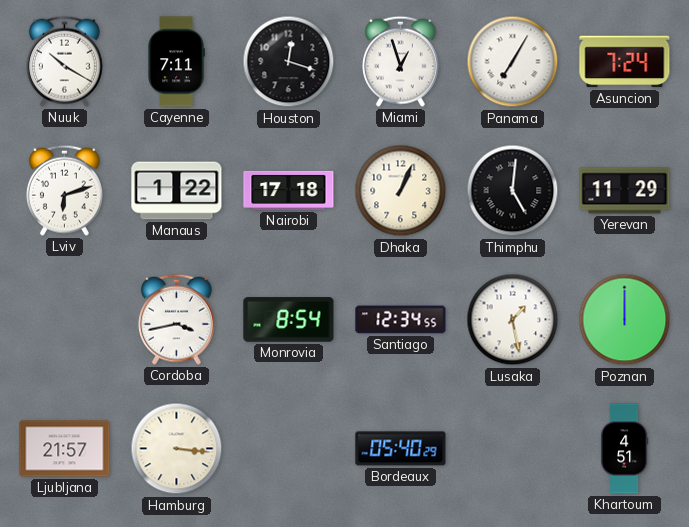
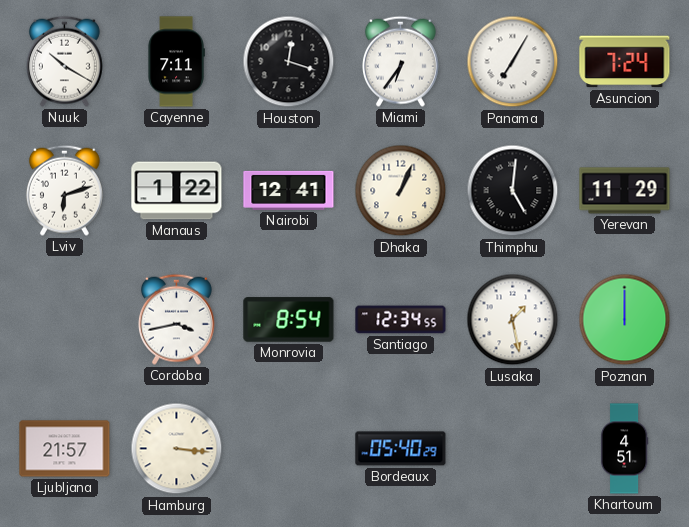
Miami: 12:57 -> 6:36 (400, 61)
Nairobi: 17:18 -> 12:41 (289, 190)
